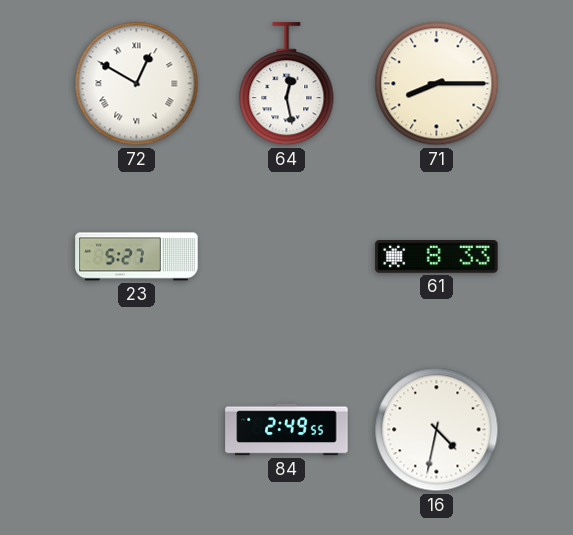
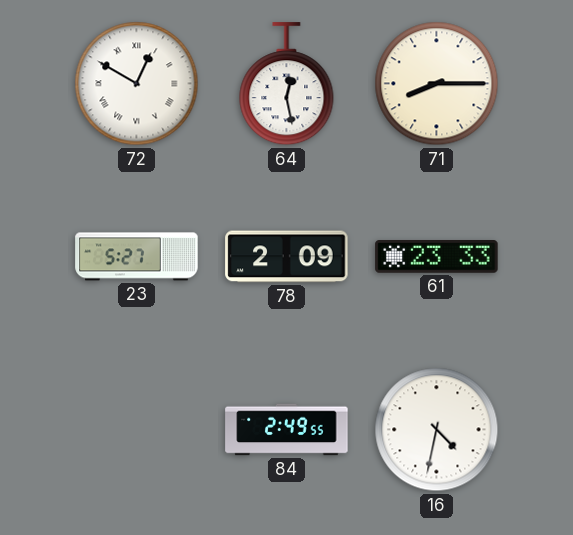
78: none -> 2:09 (287, 257)
61: 8:33 -> 23:33 (437, 257)
